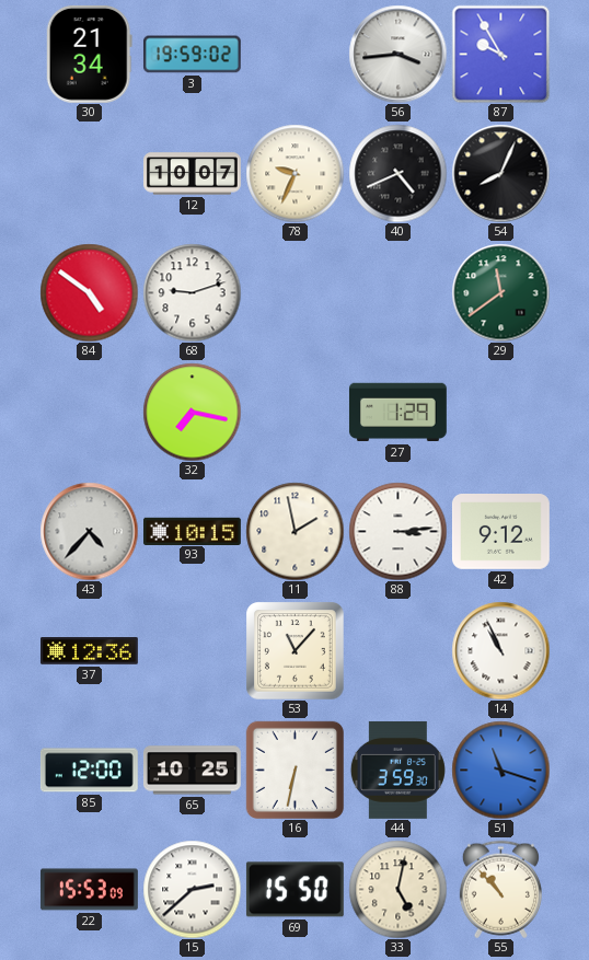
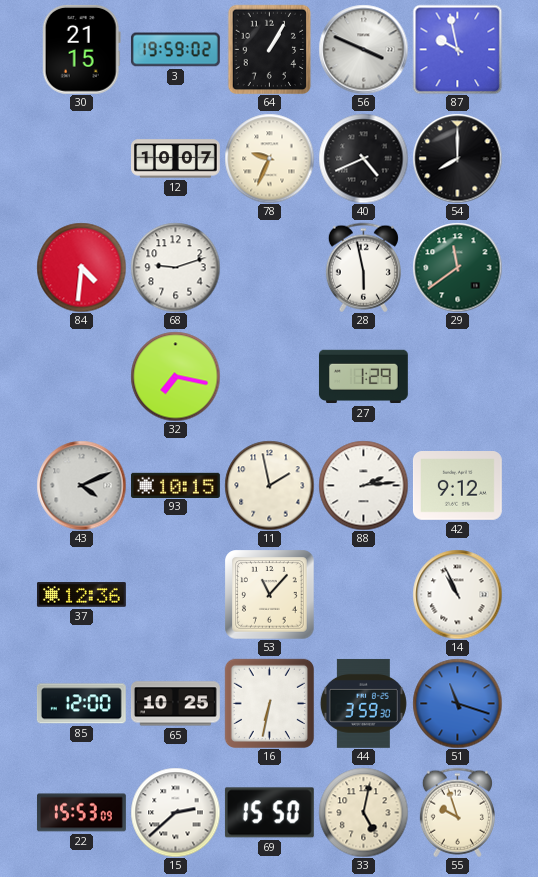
30: 21:34 -> 21:15 (81, 49)
64: none -> 1:05 (270, 49)
56: 3:44 -> 3:49 (363, 49)
87: 9:55 -> 9:58 (457, 49)
54: 8:04 -> 8:00 (457, 158)
84: 4:51 -> 4:31 (81, 267)
28: none -> 5:58 (363, 267)
43: 4:37 -> 4:11 (81, 485)
88: 3:14 -> 2:14 (363, 485)
55: 10:53 -> 9:57 (457, 812)
